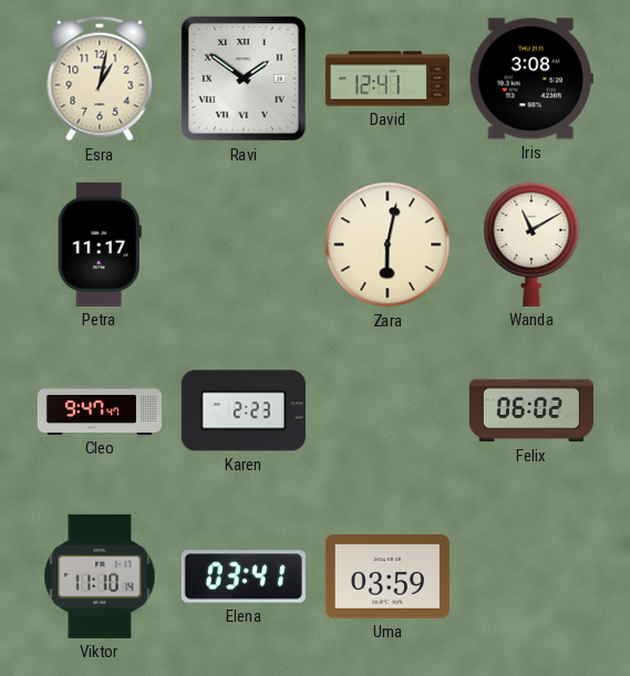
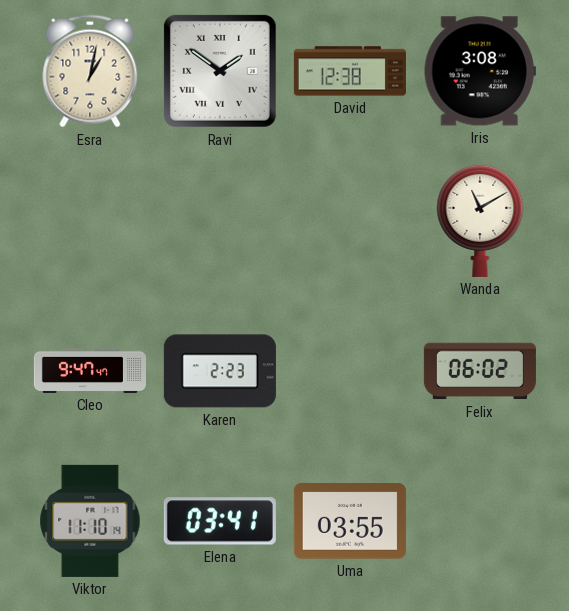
David: 12:41 -> 12:38 (350, 71)
Petra: 11:17 -> none (100, 245)
Zara: 6:02 -> none (388, 245)
Uma: 03:59 -> 03:55 (350, 522)
